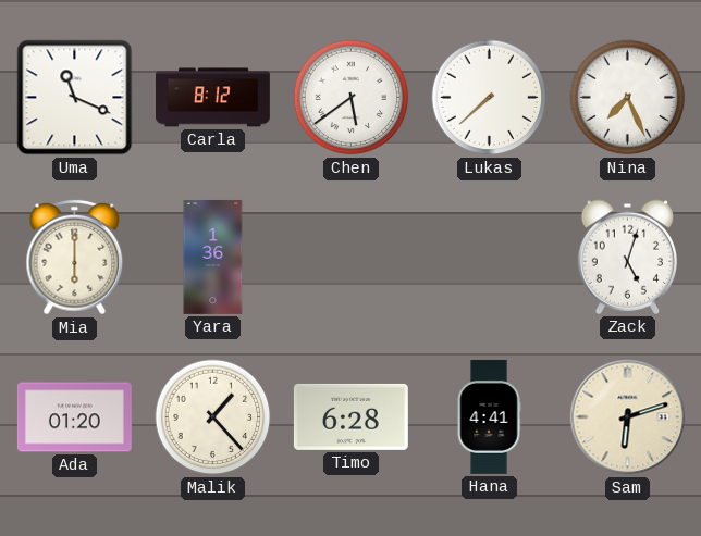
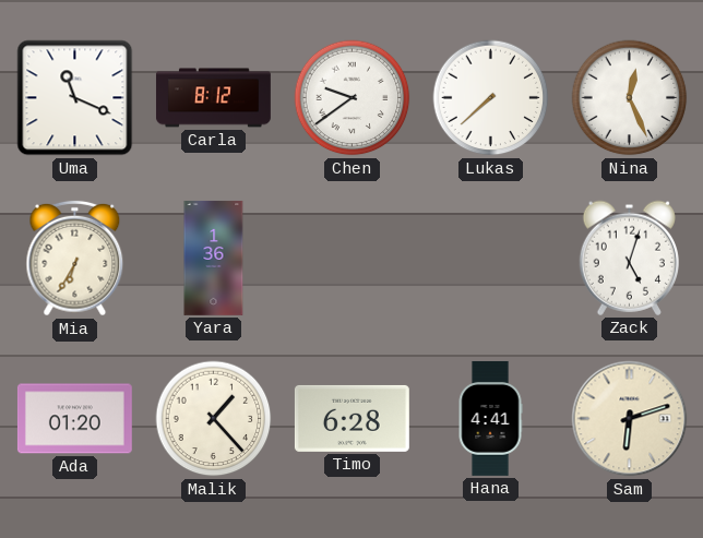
Chen: 5:39 -> 9:39 (353, 98)
Nina: 7:26 -> 12:26 (630, 98)
Mia: 6:00 -> 6:35 (75, 259)
